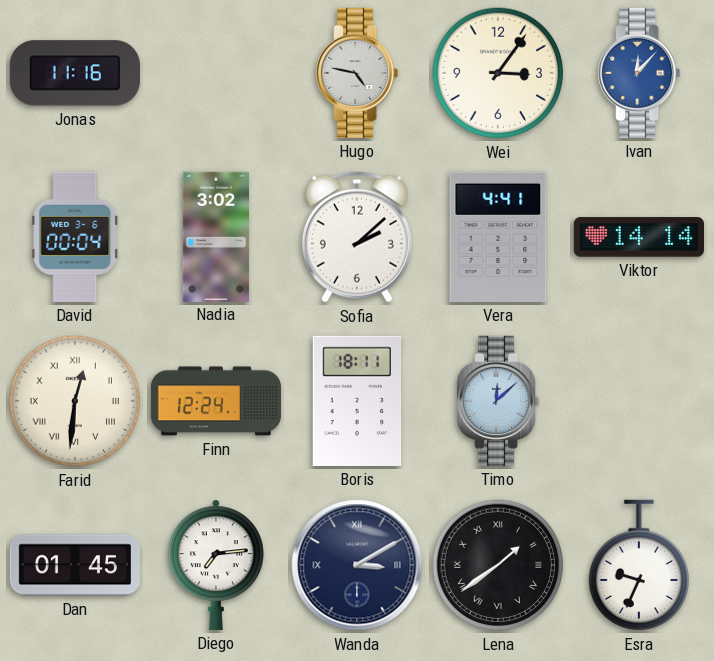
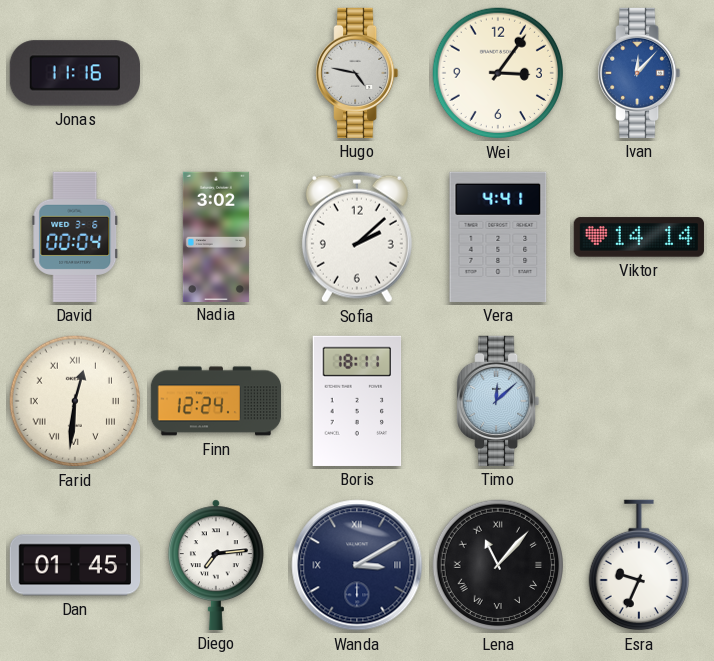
Lena: 1:39 -> 11:07 (498, 565)
